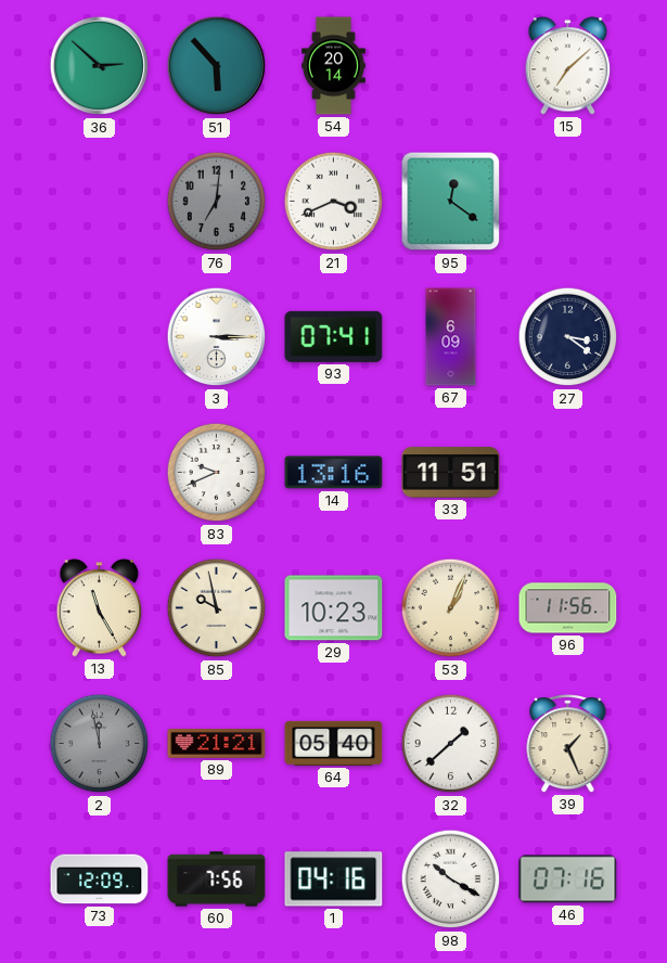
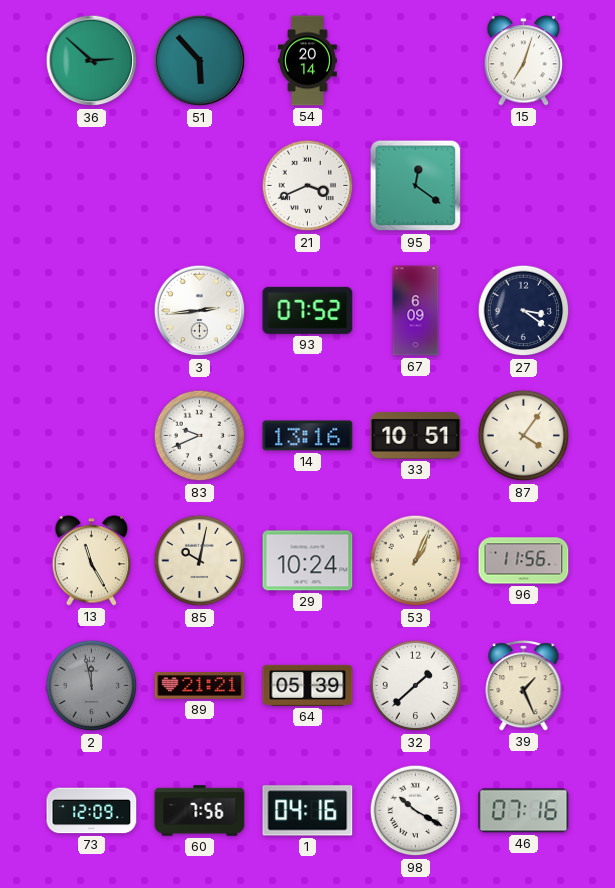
15: 7:08 -> 7:03 (524, 61)
76: 7:01 -> none (217, 202)
3: 3:15 -> 2:44 (200, 311)
93: 07:41 -> 07:52 (308, 310)
33: 11:51 -> 10:51 (416, 436)
87: none -> 4:06 (524, 436)
85: 9:58 -> 10:02 (200, 561)
29: 10:23 -> 10:24 (308, 561)
64: 05:40 -> 05:39 (308, 685)
